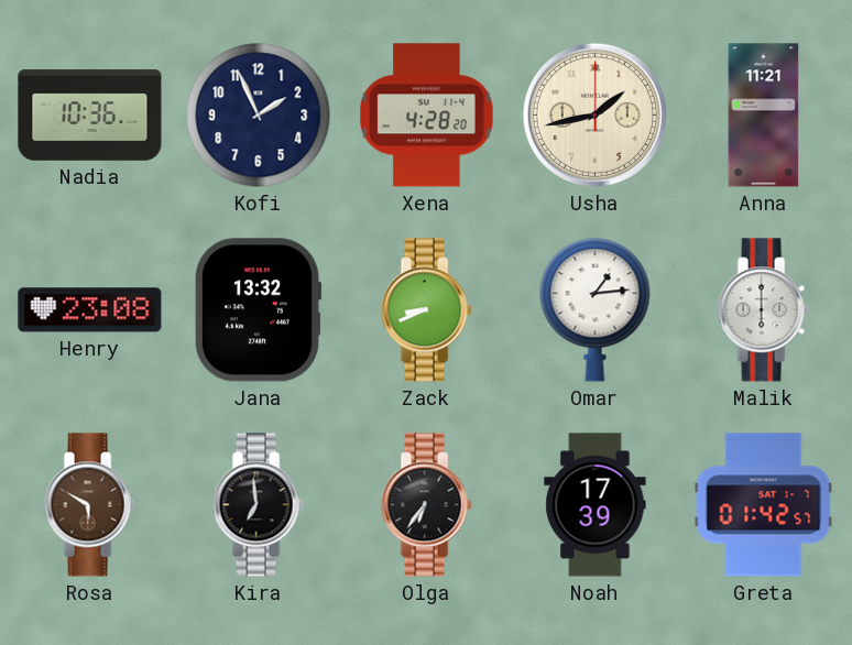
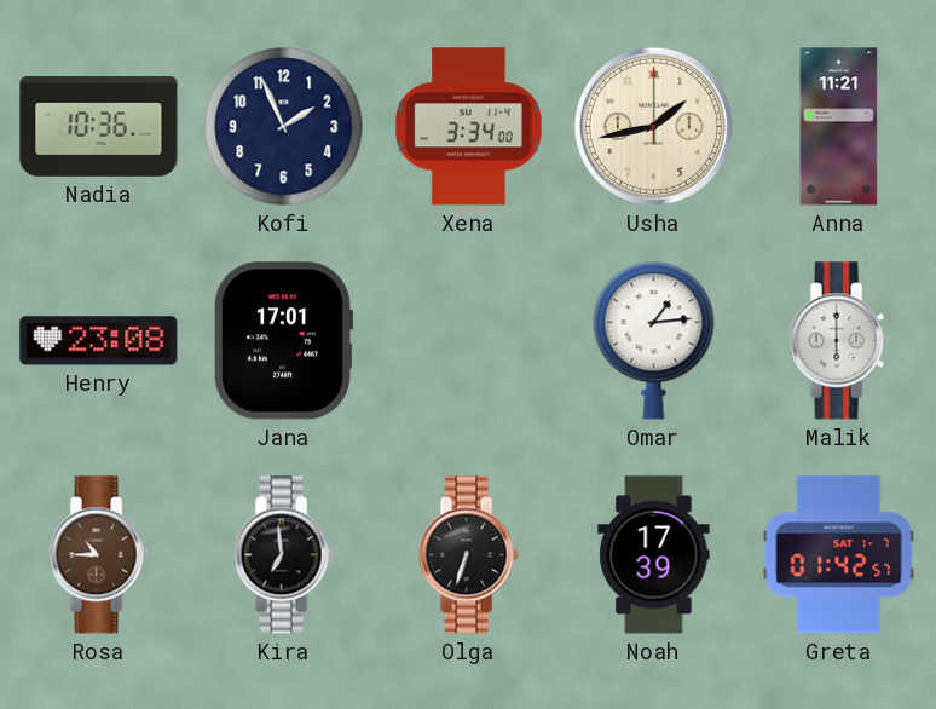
Xena: 4:28 -> 3:34 (469, 127)
Jana: 13:32 -> 17:01 (283, 341)
Zack: 8:41 -> none (426, 310)
Rosa: 5:50 -> 10:45 (98, 555)
Olga: 6:36 -> 6:33 (468, 555)
